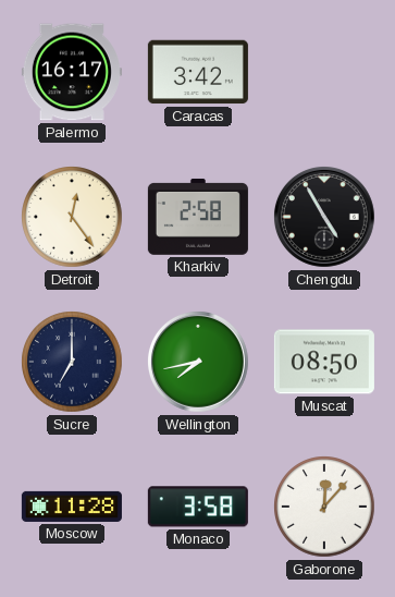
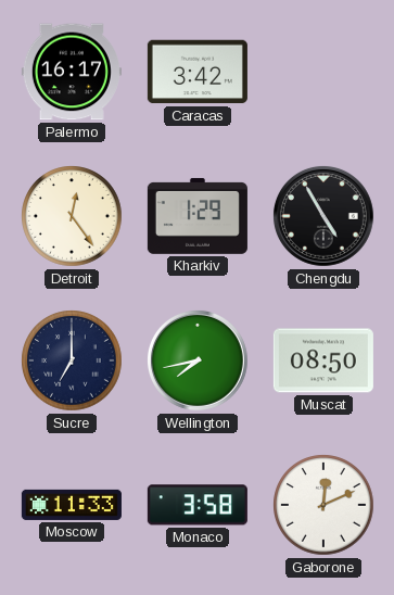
Kharkiv: 2:58 -> 1:29 (198, 216)
Moscow: 11:28 -> 11:33 (72, 505)
Gaborone: 12:07 -> 12:11 (323, 505)
